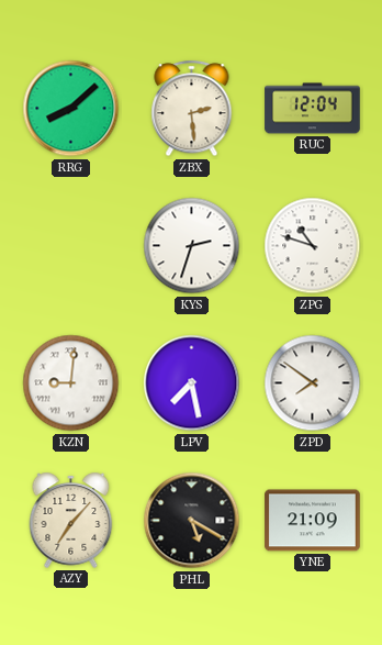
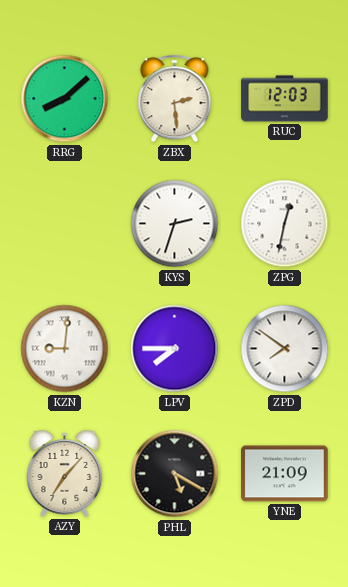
RUC: 12:04 -> 12:03 (285, 99)
ZPG: 10:48 -> 12:32 (285, 224)
LPV: 7:28 -> 7:45 (175, 349)
